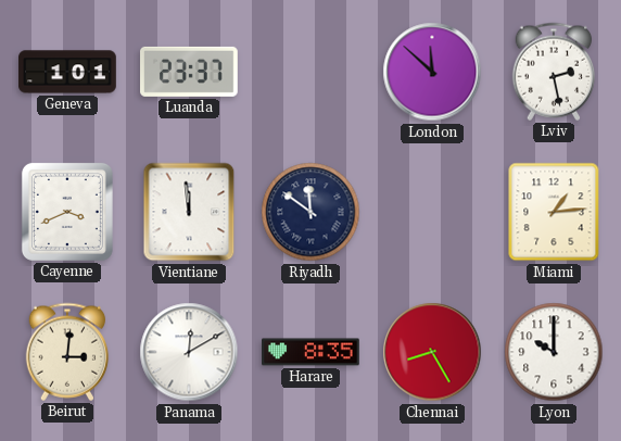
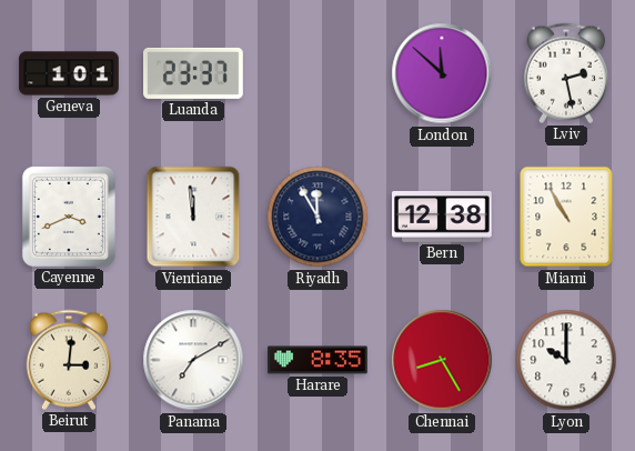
Riyadh: 11:51 -> 11:55 (317, 217)
Bern: none -> 12:38 (443, 217)
Miami: 1:14 -> 10:55 (566, 217)
Panama: 12:10 -> 7:10 (193, 360)
